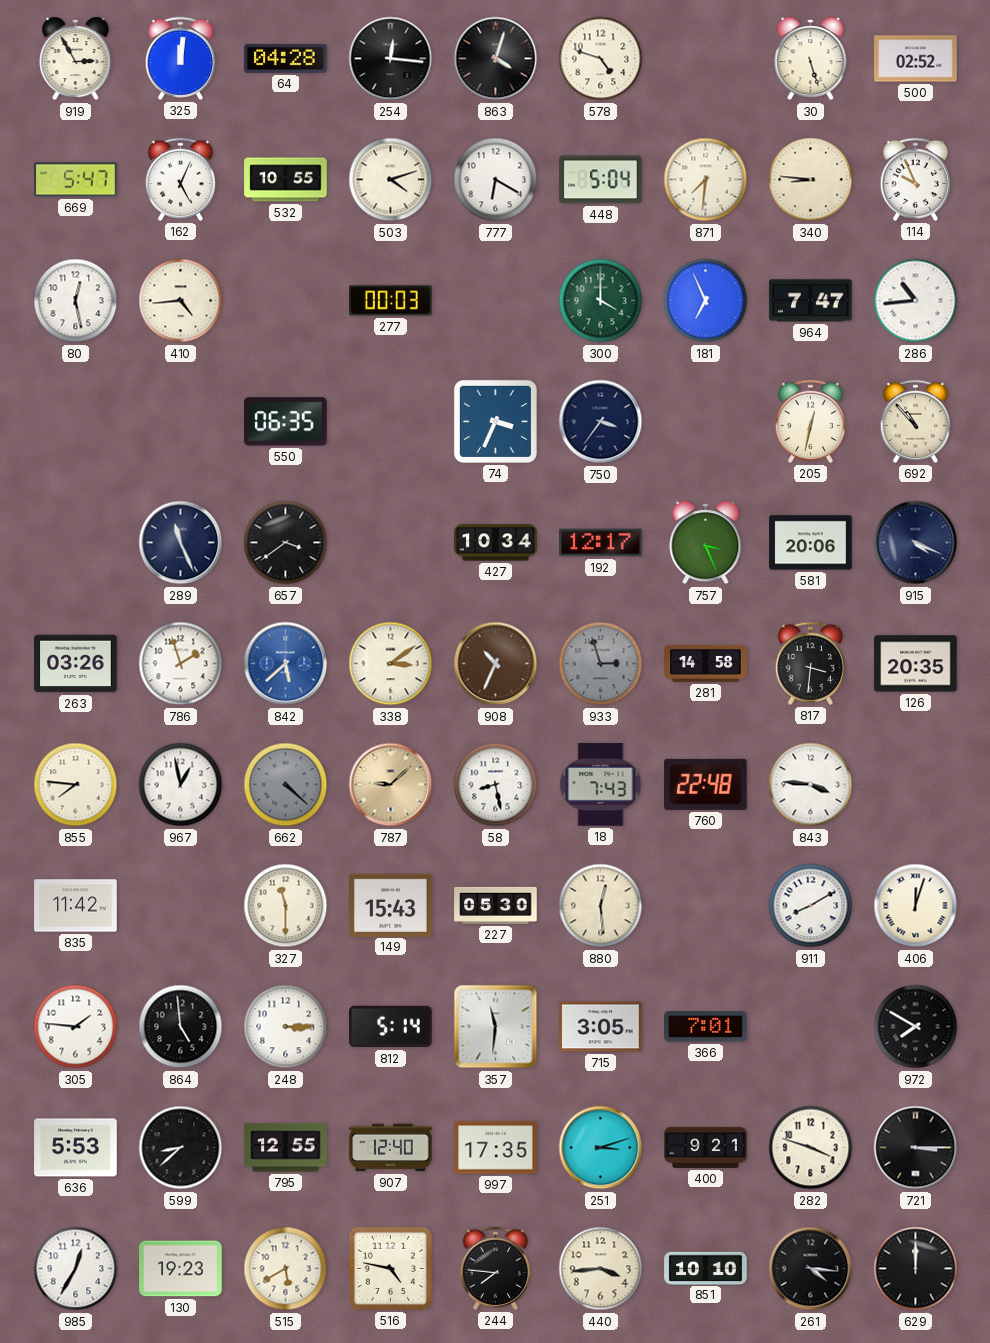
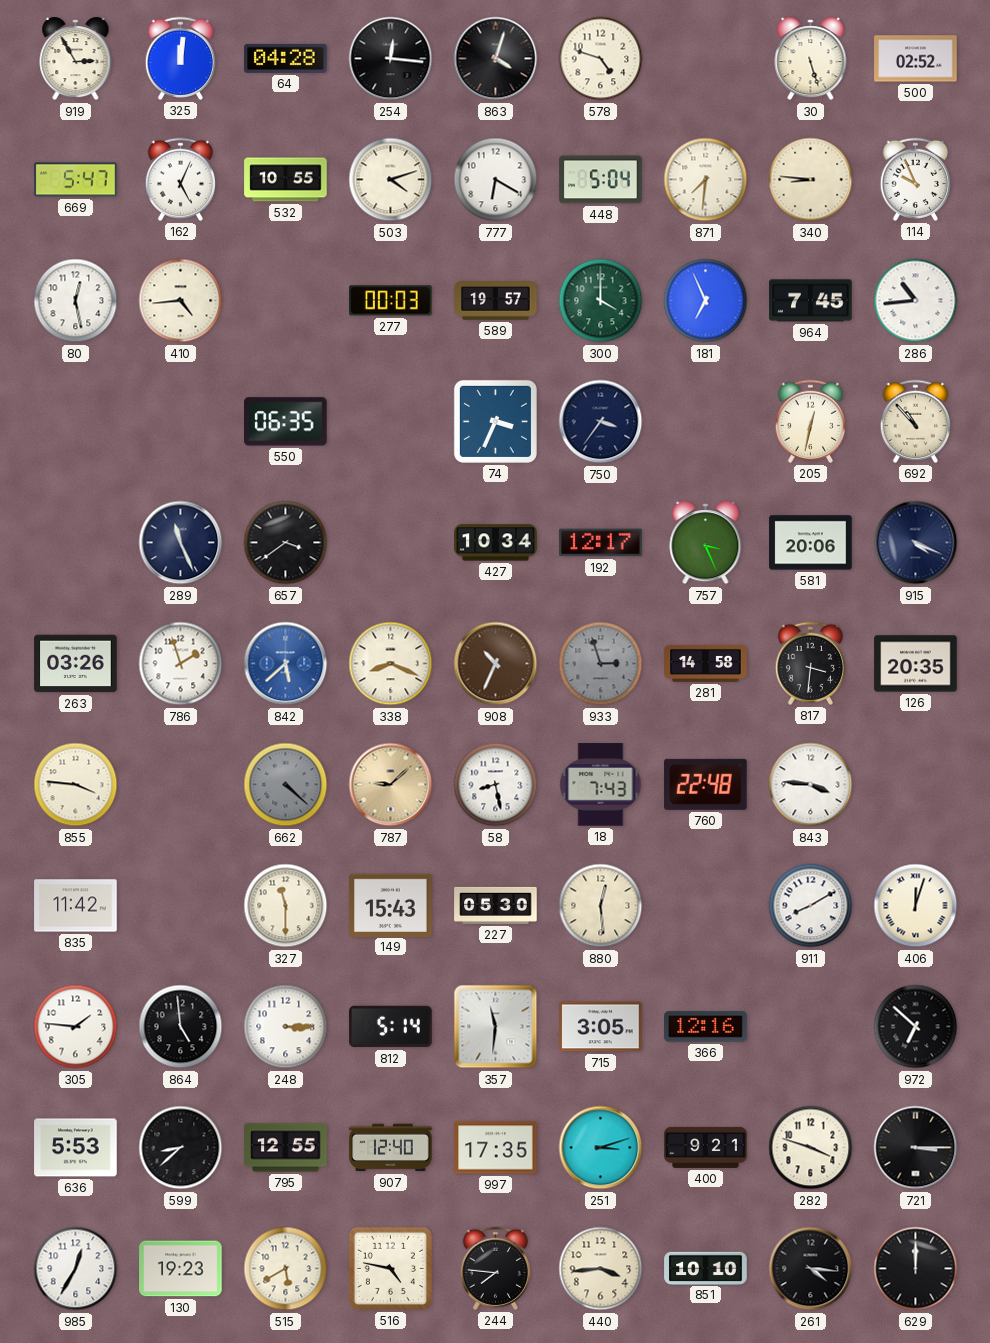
589: none -> 19:57 (496, 301)
964: 7:47 -> 7:45 (811, 301)
338: 3:09 -> 8:19 (391, 664)
855: 7:46 -> 3:46 (76, 785)
967: 12:58 -> none (181, 785)
366: 7:01 -> 12:16 (706, 1027)
972: 7:50 -> 6:52 (916, 1027)
